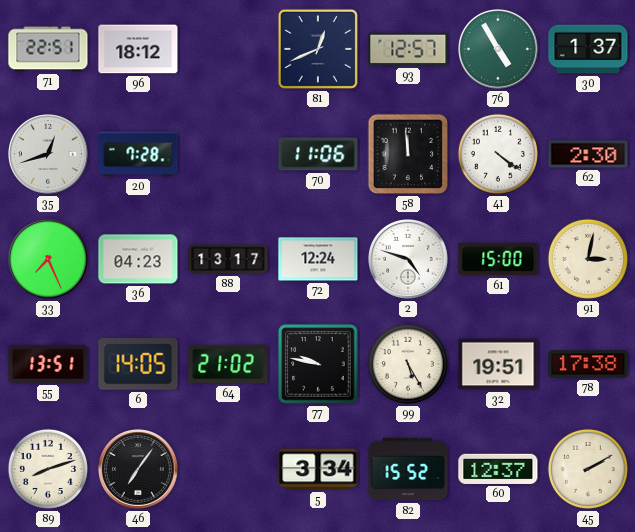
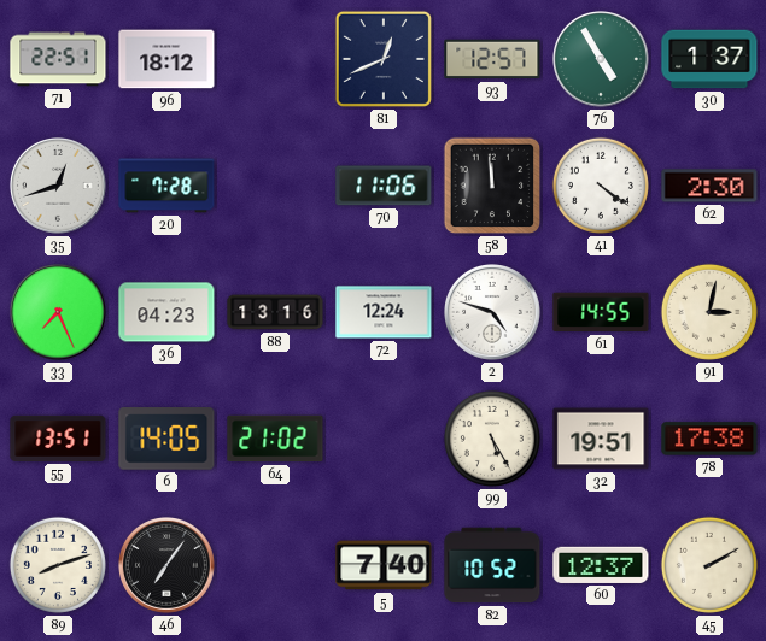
88: 13:17 -> 13:16 (275, 312)
61: 15:00 -> 14:55 (601, 312)
77: 9:47 -> none (318, 364)
5: 3:34 -> 7:40 (384, 565)
82: 15:52 -> 10:52 (492, 565)
